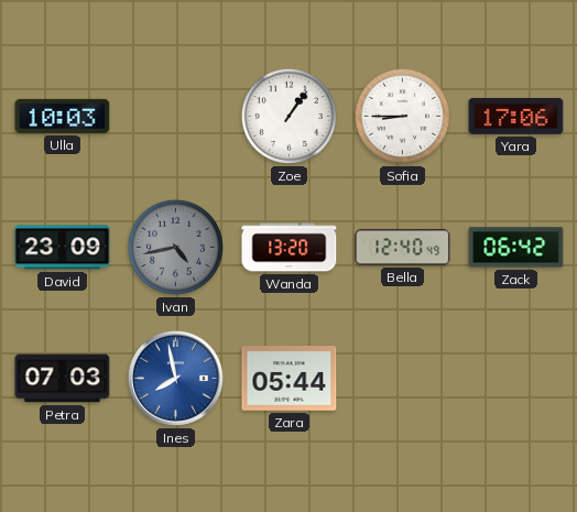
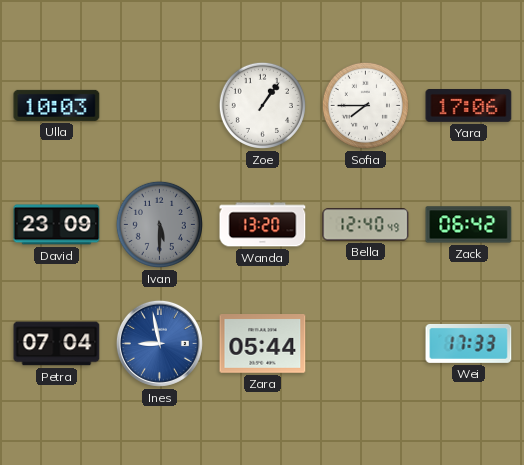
Sofia: 8:45 -> 7:45 (365, 105)
Ivan: 4:43 -> 5:30 (159, 224)
Petra: 07:03 -> 07:04 (57, 344)
Ines: 7:58 -> 8:58 (159, 343)
Wei: none -> 17:33 (469, 343)
